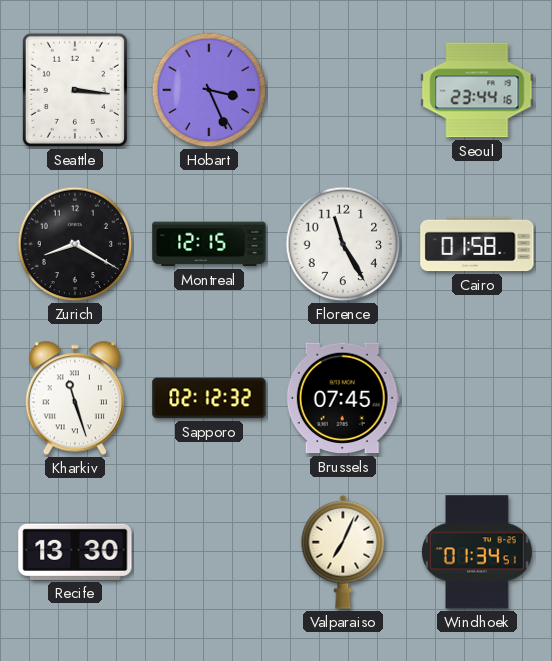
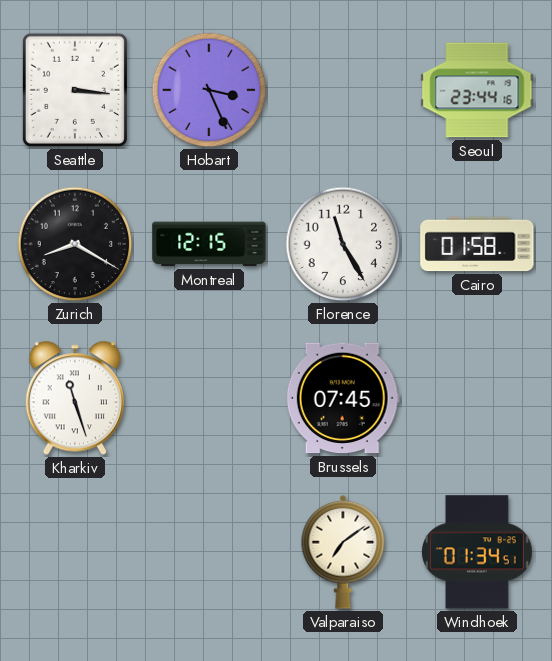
Sapporo: 02:12 -> none (209, 398)
Recife: 13:30 -> none (75, 552)
Valparaiso: 7:04 -> 7:09 (343, 552)
